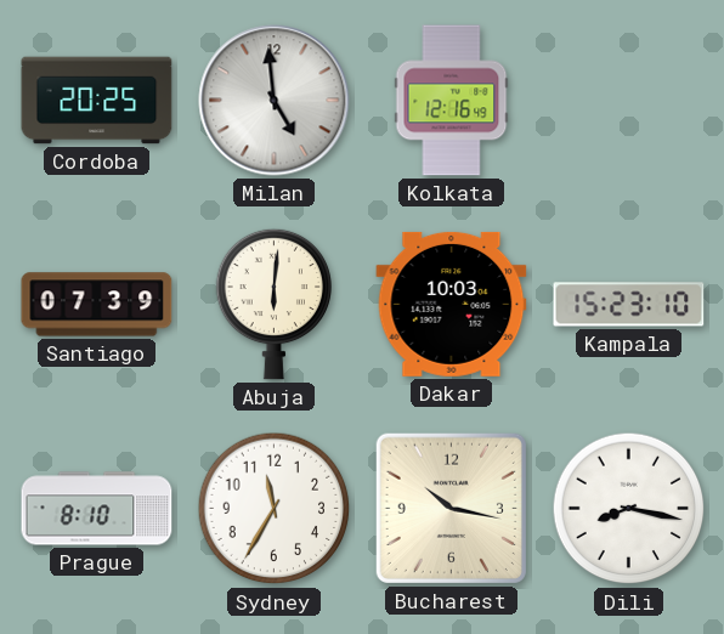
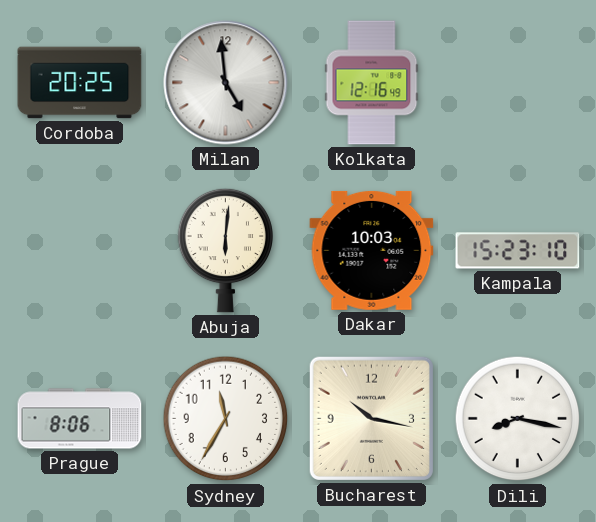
Santiago: 07:39 -> none (97, 305)
Prague: 8:10 -> 8:06 (80, 419)
